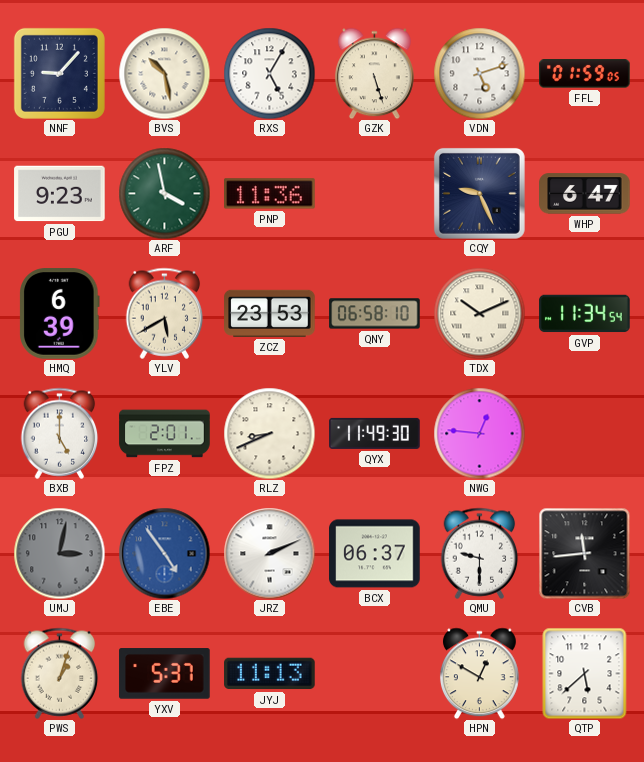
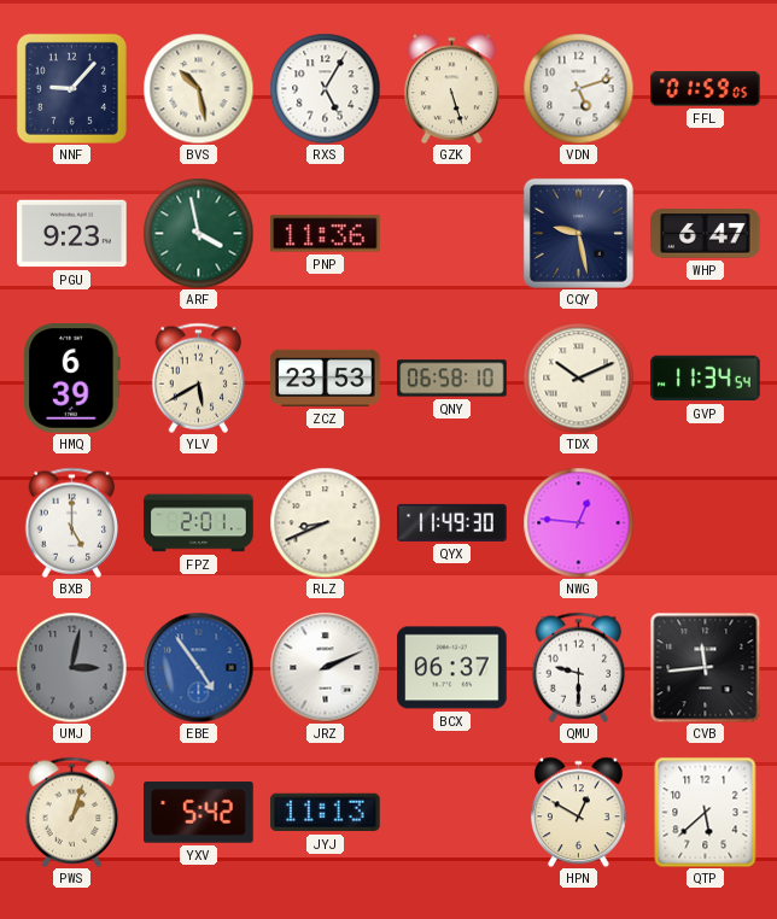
CQY: 9:26 -> 9:28 (578, 233)
YXV: 5:37 -> 5:42 (199, 813)
